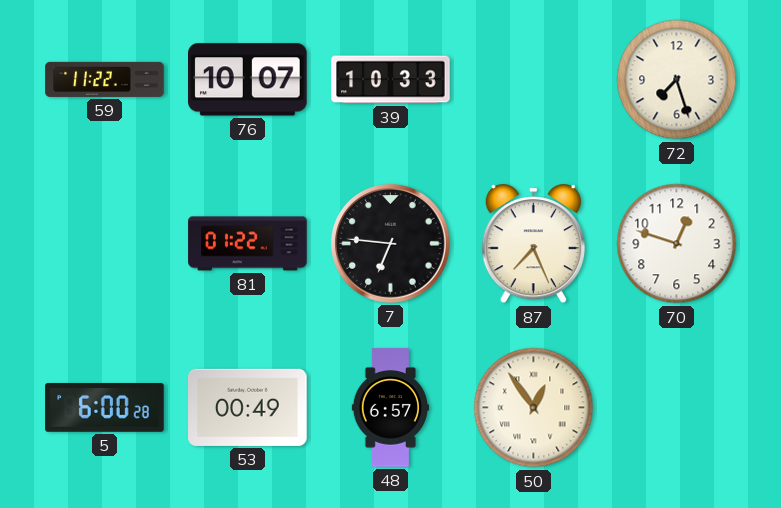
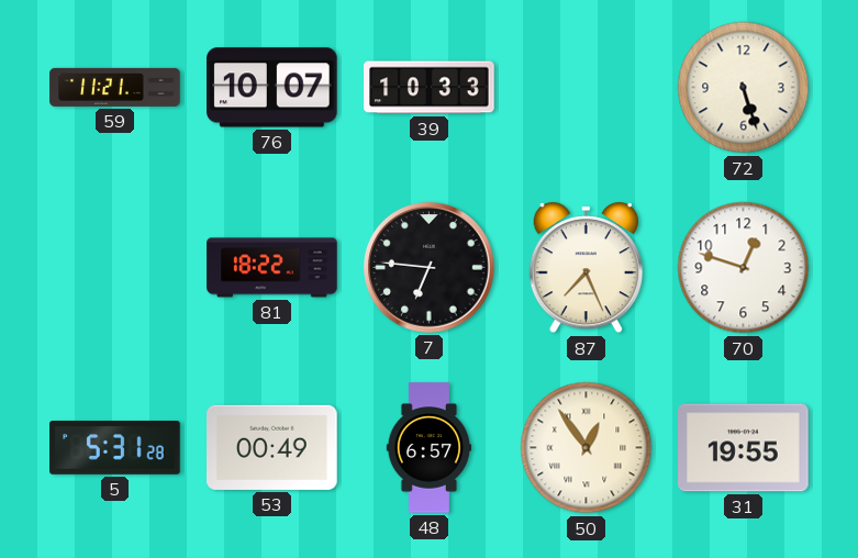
59: 11:22 -> 11:21 (115, 87)
72: 7:27 -> 5:27 (744, 88)
81: 01:22 -> 18:22 (272, 268)
5: 6:00 -> 5:31 (115, 448)
31: none -> 19:55 (744, 448)
